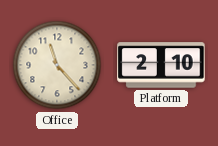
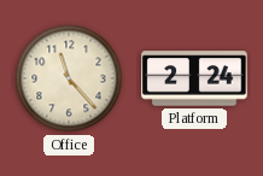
Platform: 2:10 -> 2:24 (194, 78)
